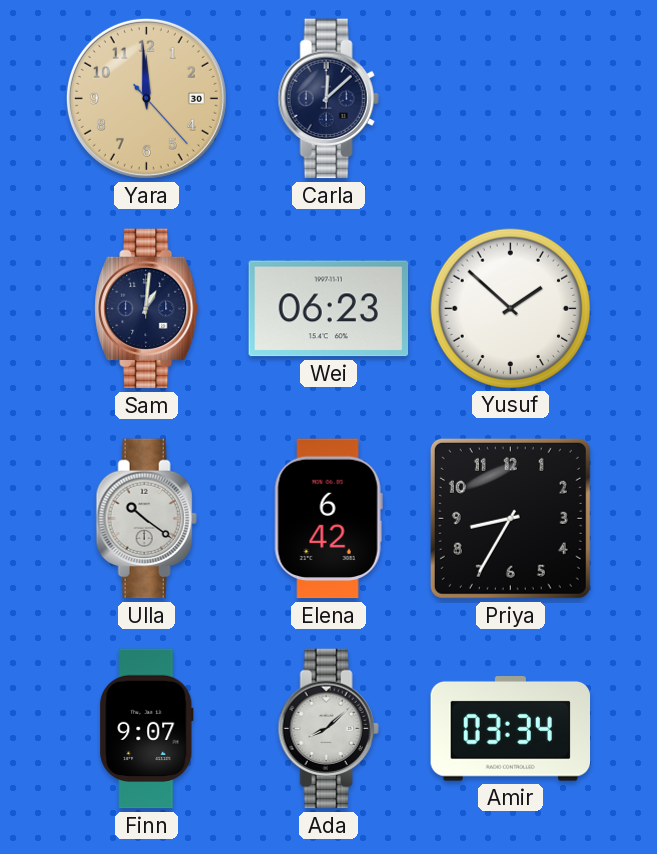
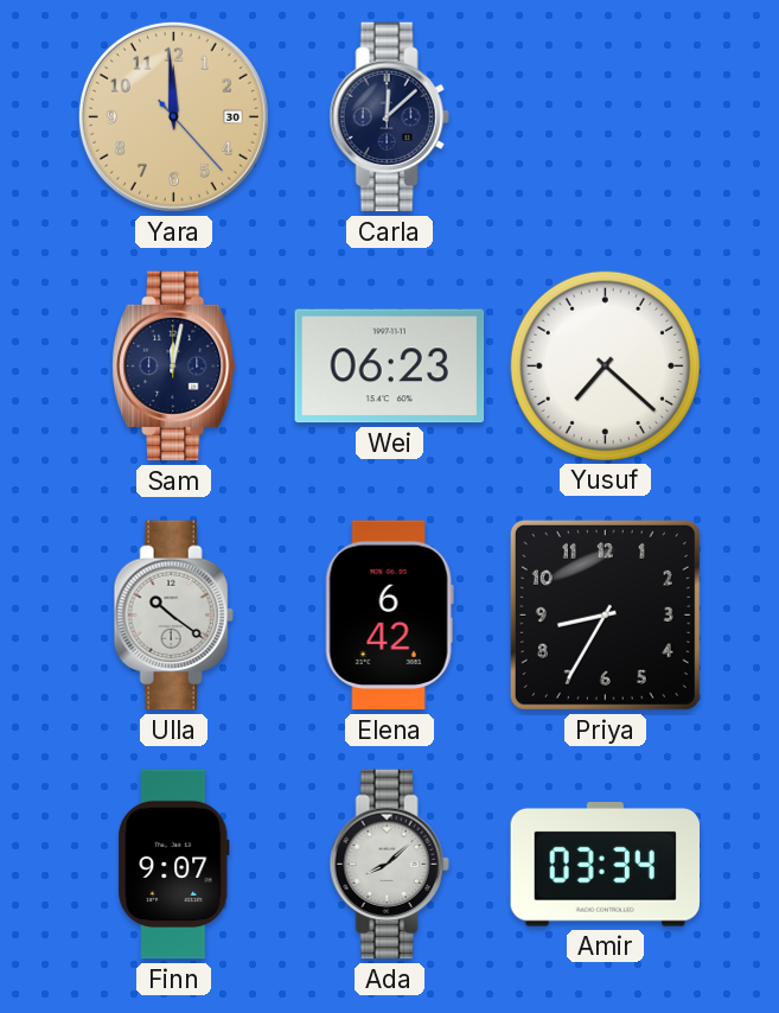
Sam: 1:01 -> 12:02 (174, 367)
Yusuf: 1:52 -> 7:22 (605, 365)
